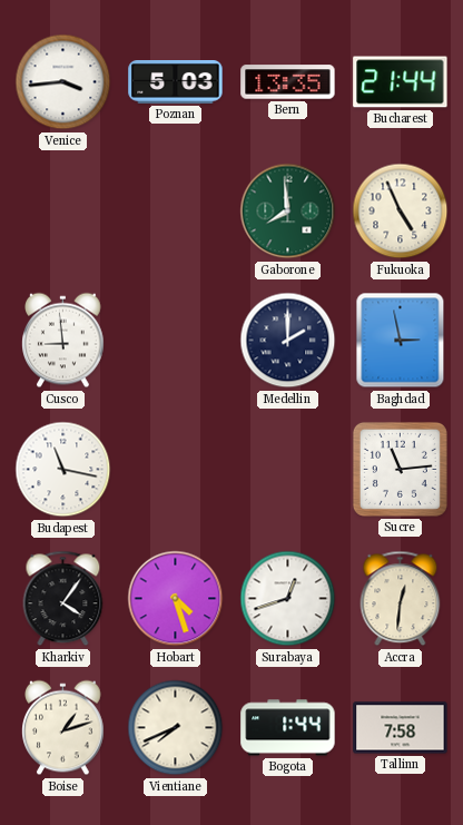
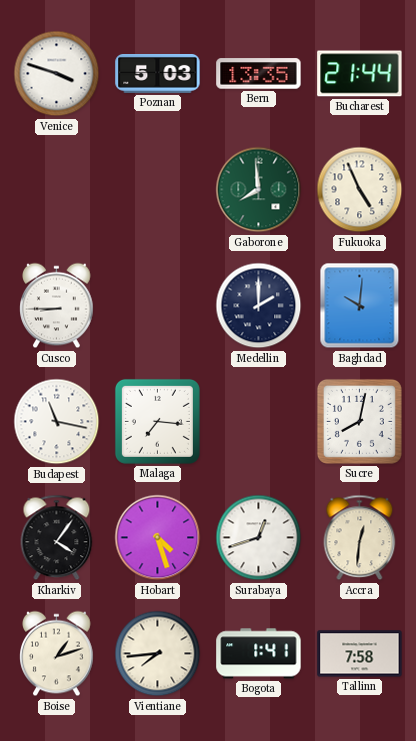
Venice: 3:44 -> 3:48 (57, 74)
Cusco: 8:59 -> 8:45 (57, 306)
Baghdad: 2:58 -> 10:01 (360, 306)
Malaga: none -> 7:16 (157, 421)
Sucre: 11:14 -> 8:02 (359, 421)
Vientiane: 7:41 -> 7:44 (158, 654)
Bogota: 1:44 -> 1:41 (259, 654)
